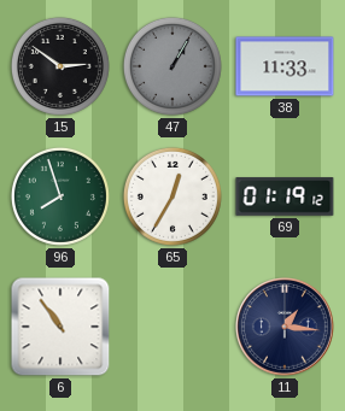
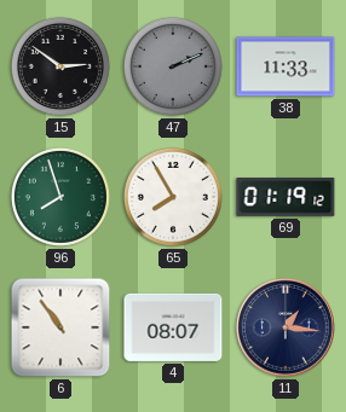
47: 1:05 -> 2:11 (173, 66)
65: 12:35 -> 7:55 (173, 197)
4: none -> 08:07 (173, 327)
